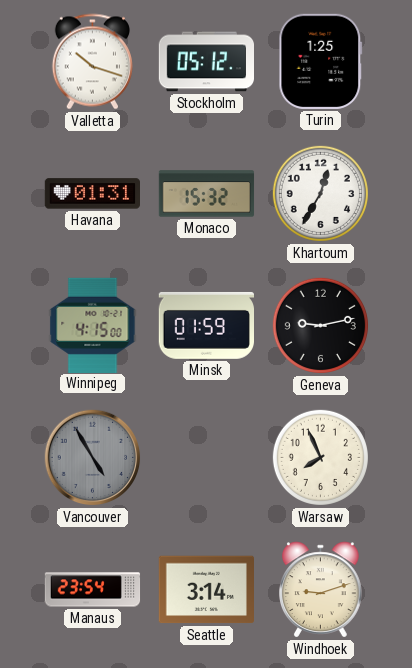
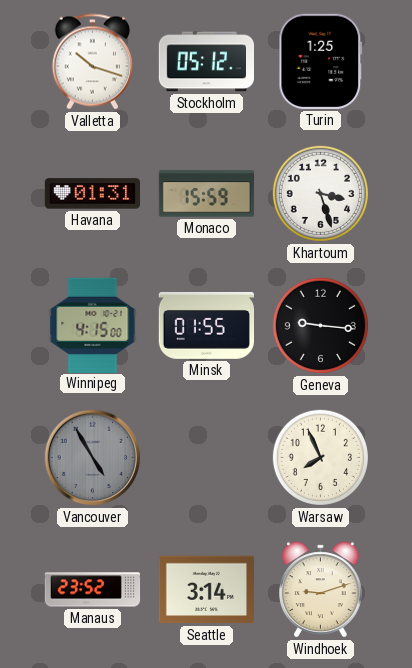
Monaco: 15:32 -> 15:59 (207, 194)
Khartoum: 12:35 -> 3:27 (320, 193)
Minsk: 01:59 -> 01:55 (206, 325)
Geneva: 9:13 -> 9:16 (320, 325)
Manaus: 23:54 -> 23:52 (93, 590)
